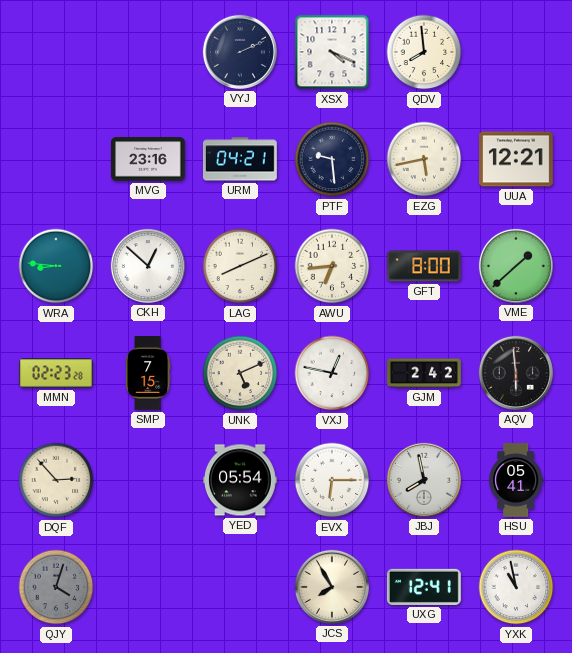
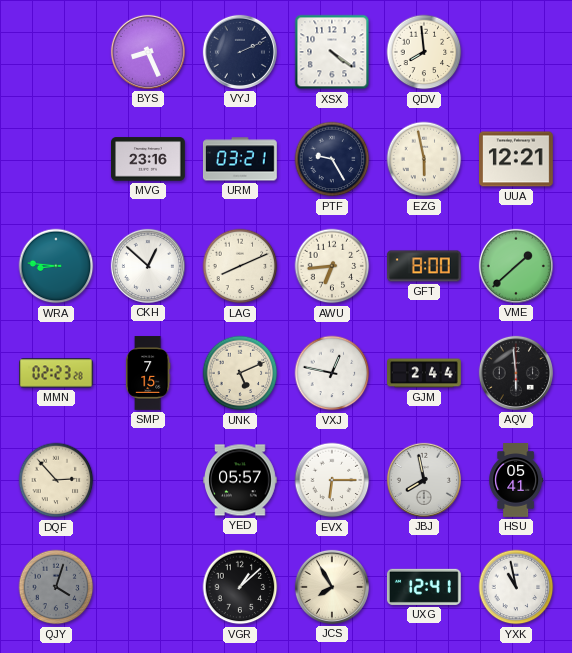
BYS: none -> 8:26 (148, 52)
XSX: 4:19 -> 4:21 (332, 52)
URM: 04:21 -> 03:21 (240, 159)
PTF: 9:29 -> 9:25 (332, 159)
EZG: 5:43 -> 5:58 (424, 159)
GJM: 2:42 -> 2:44 (424, 373)
YED: 05:54 -> 05:57 (241, 480)
VGR: none -> 1:08 (240, 587)
